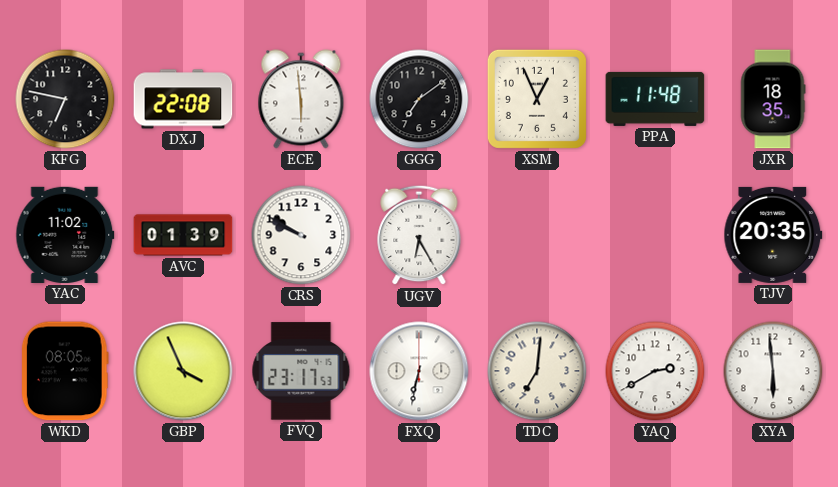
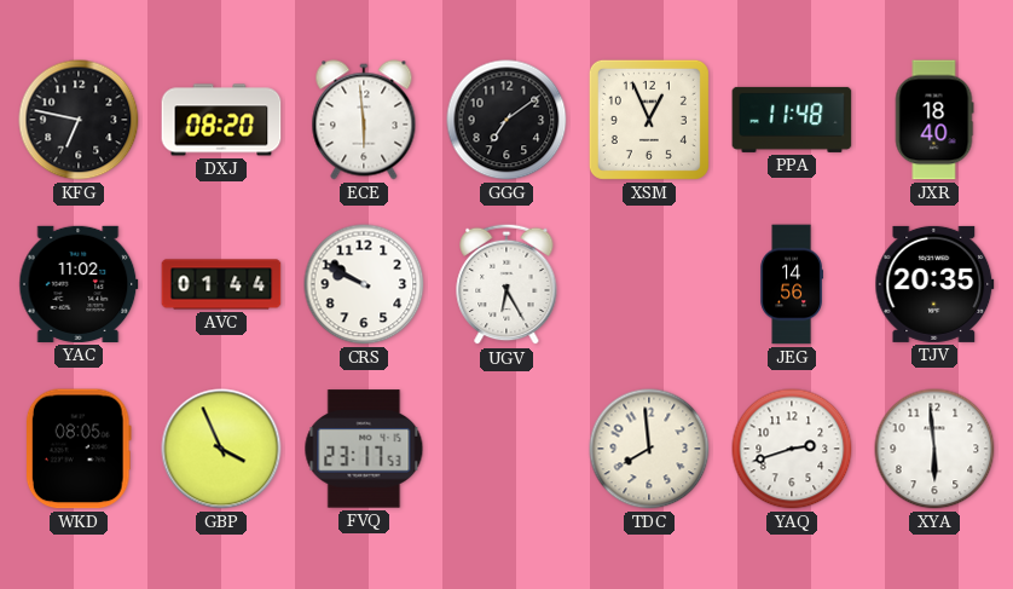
DXJ: 22:08 -> 08:20 (221, 120)
JXR: 18:35 -> 18:40 (934, 120)
AVC: 01:39 -> 01:44 (221, 284)
JEG: none -> 14:56 (791, 284)
FXQ: 6:32 -> none (419, 371)
TDC: 7:01 -> 7:59 (649, 449)
YAQ: 2:40 -> 2:42 (792, 449)
